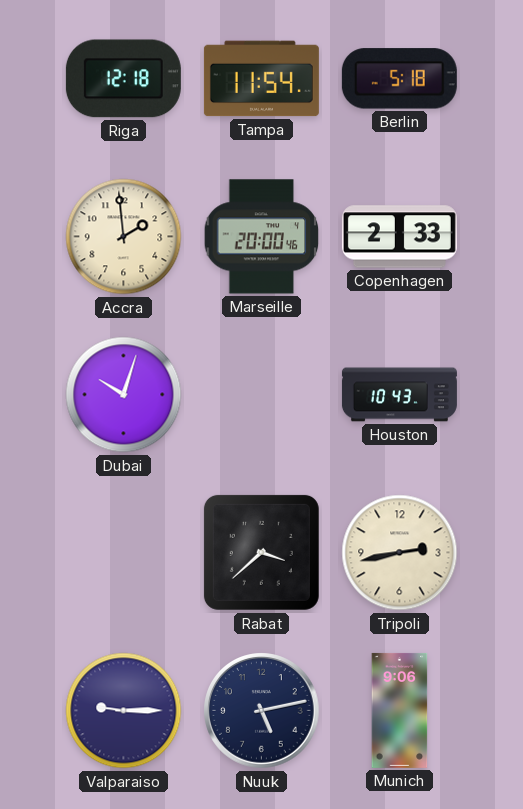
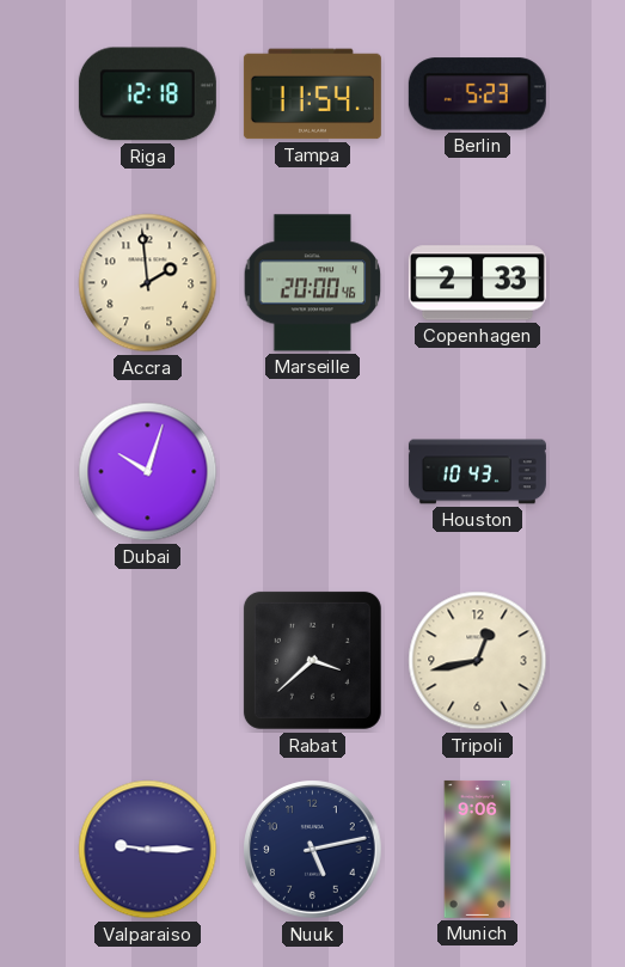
Berlin: 5:18 -> 5:23 (477, 94)
Tripoli: 2:43 -> 12:43 (478, 661)
